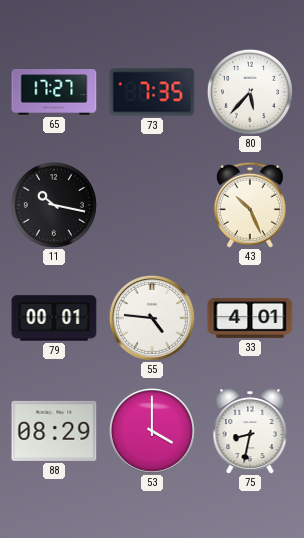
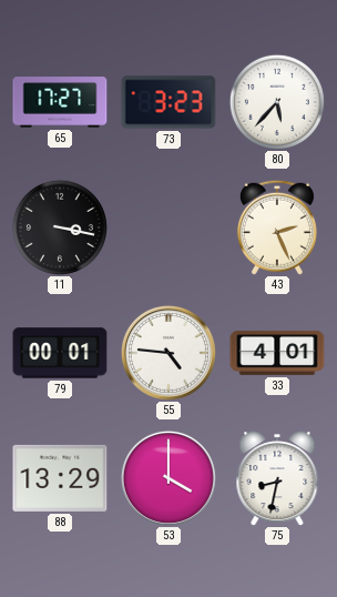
73: 7:35 -> 3:23 (168, 102)
11: 10:17 -> 3:17 (60, 227)
43: 10:26 -> 2:26 (277, 227)
88: 08:29 -> 13:29 (60, 478)
